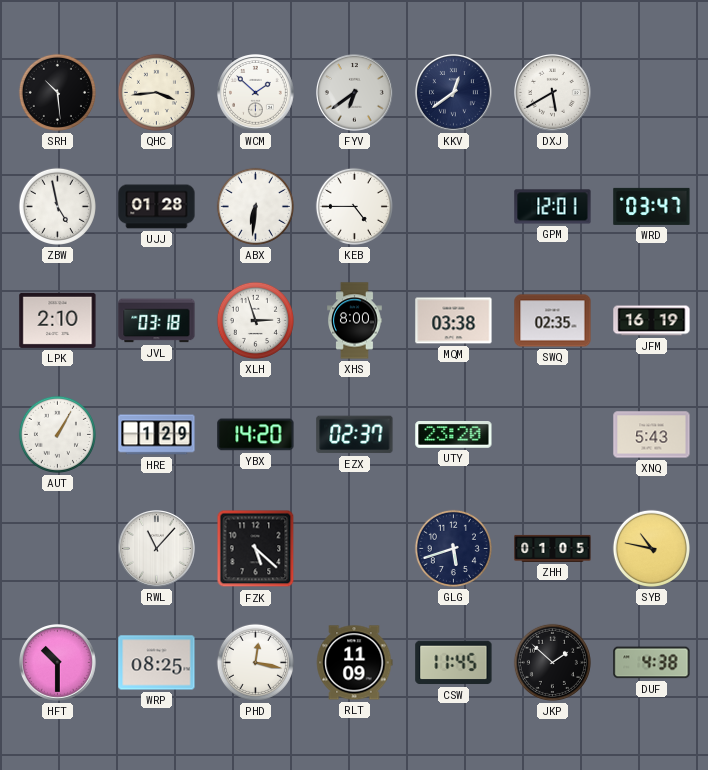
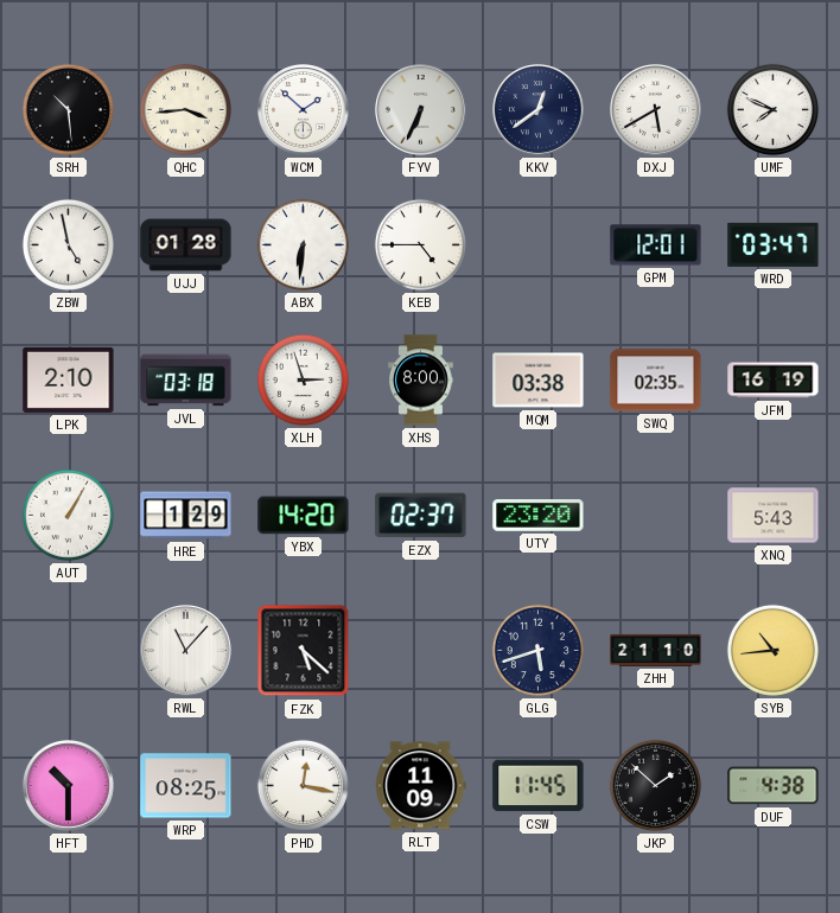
FYV: 6:39 -> 6:34 (421, 110)
UMF: none -> 7:49 (772, 109)
ZHH: 01:05 -> 21:10 (656, 650)
SYB: 10:47 -> 10:44 (772, 650)
